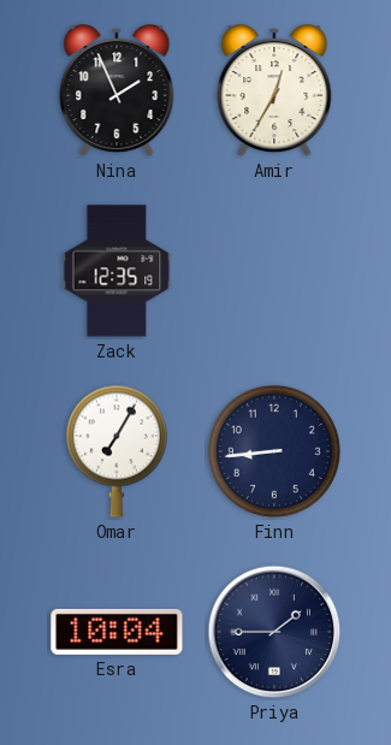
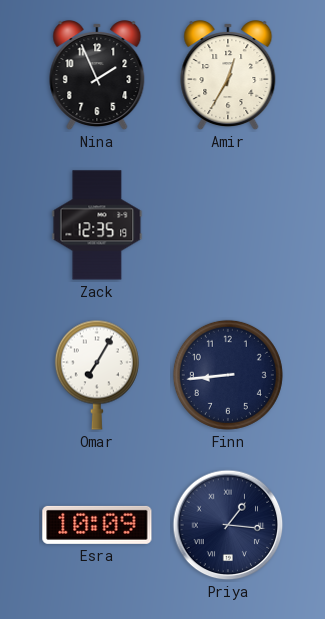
Esra: 10:04 -> 10:09 (97, 525)
Priya: 1:45 -> 1:16 (228, 525)
